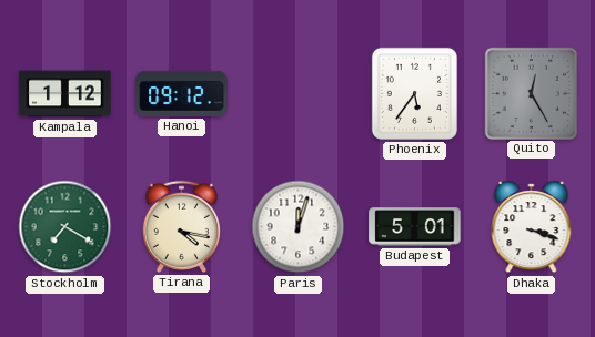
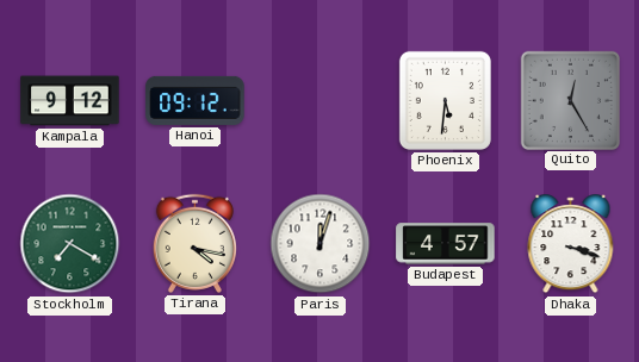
Kampala: 1:12 -> 9:12 (70, 101)
Phoenix: 5:36 -> 5:31 (445, 100)
Budapest: 5:01 -> 4:57 (446, 244)
